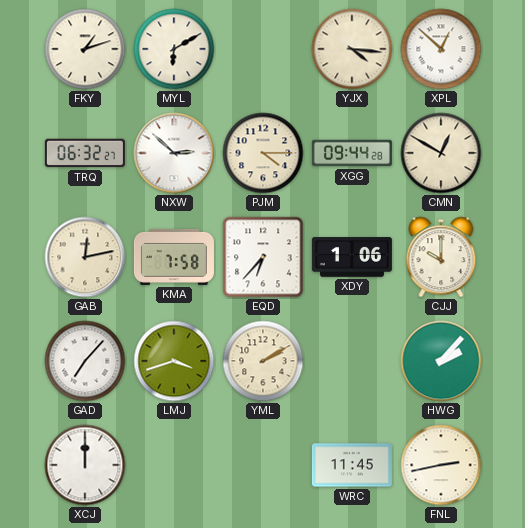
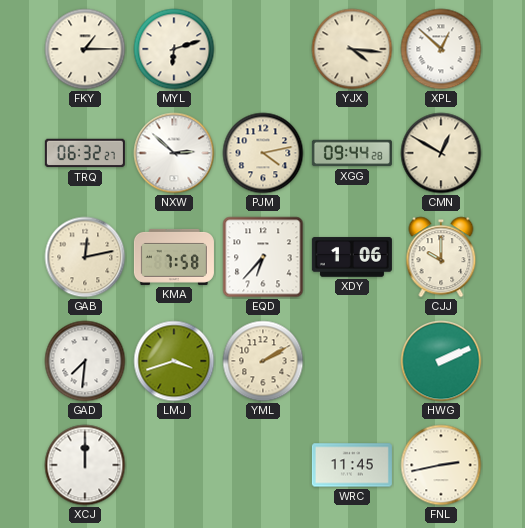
FKY: 1:12 -> 1:15 (85, 49)
MYL: 6:10 -> 6:12 (174, 49)
PJM: 4:15 -> 4:13 (263, 153)
GAD: 7:07 -> 7:31 (85, 361)
HWG: 2:07 -> 2:11 (441, 361)
